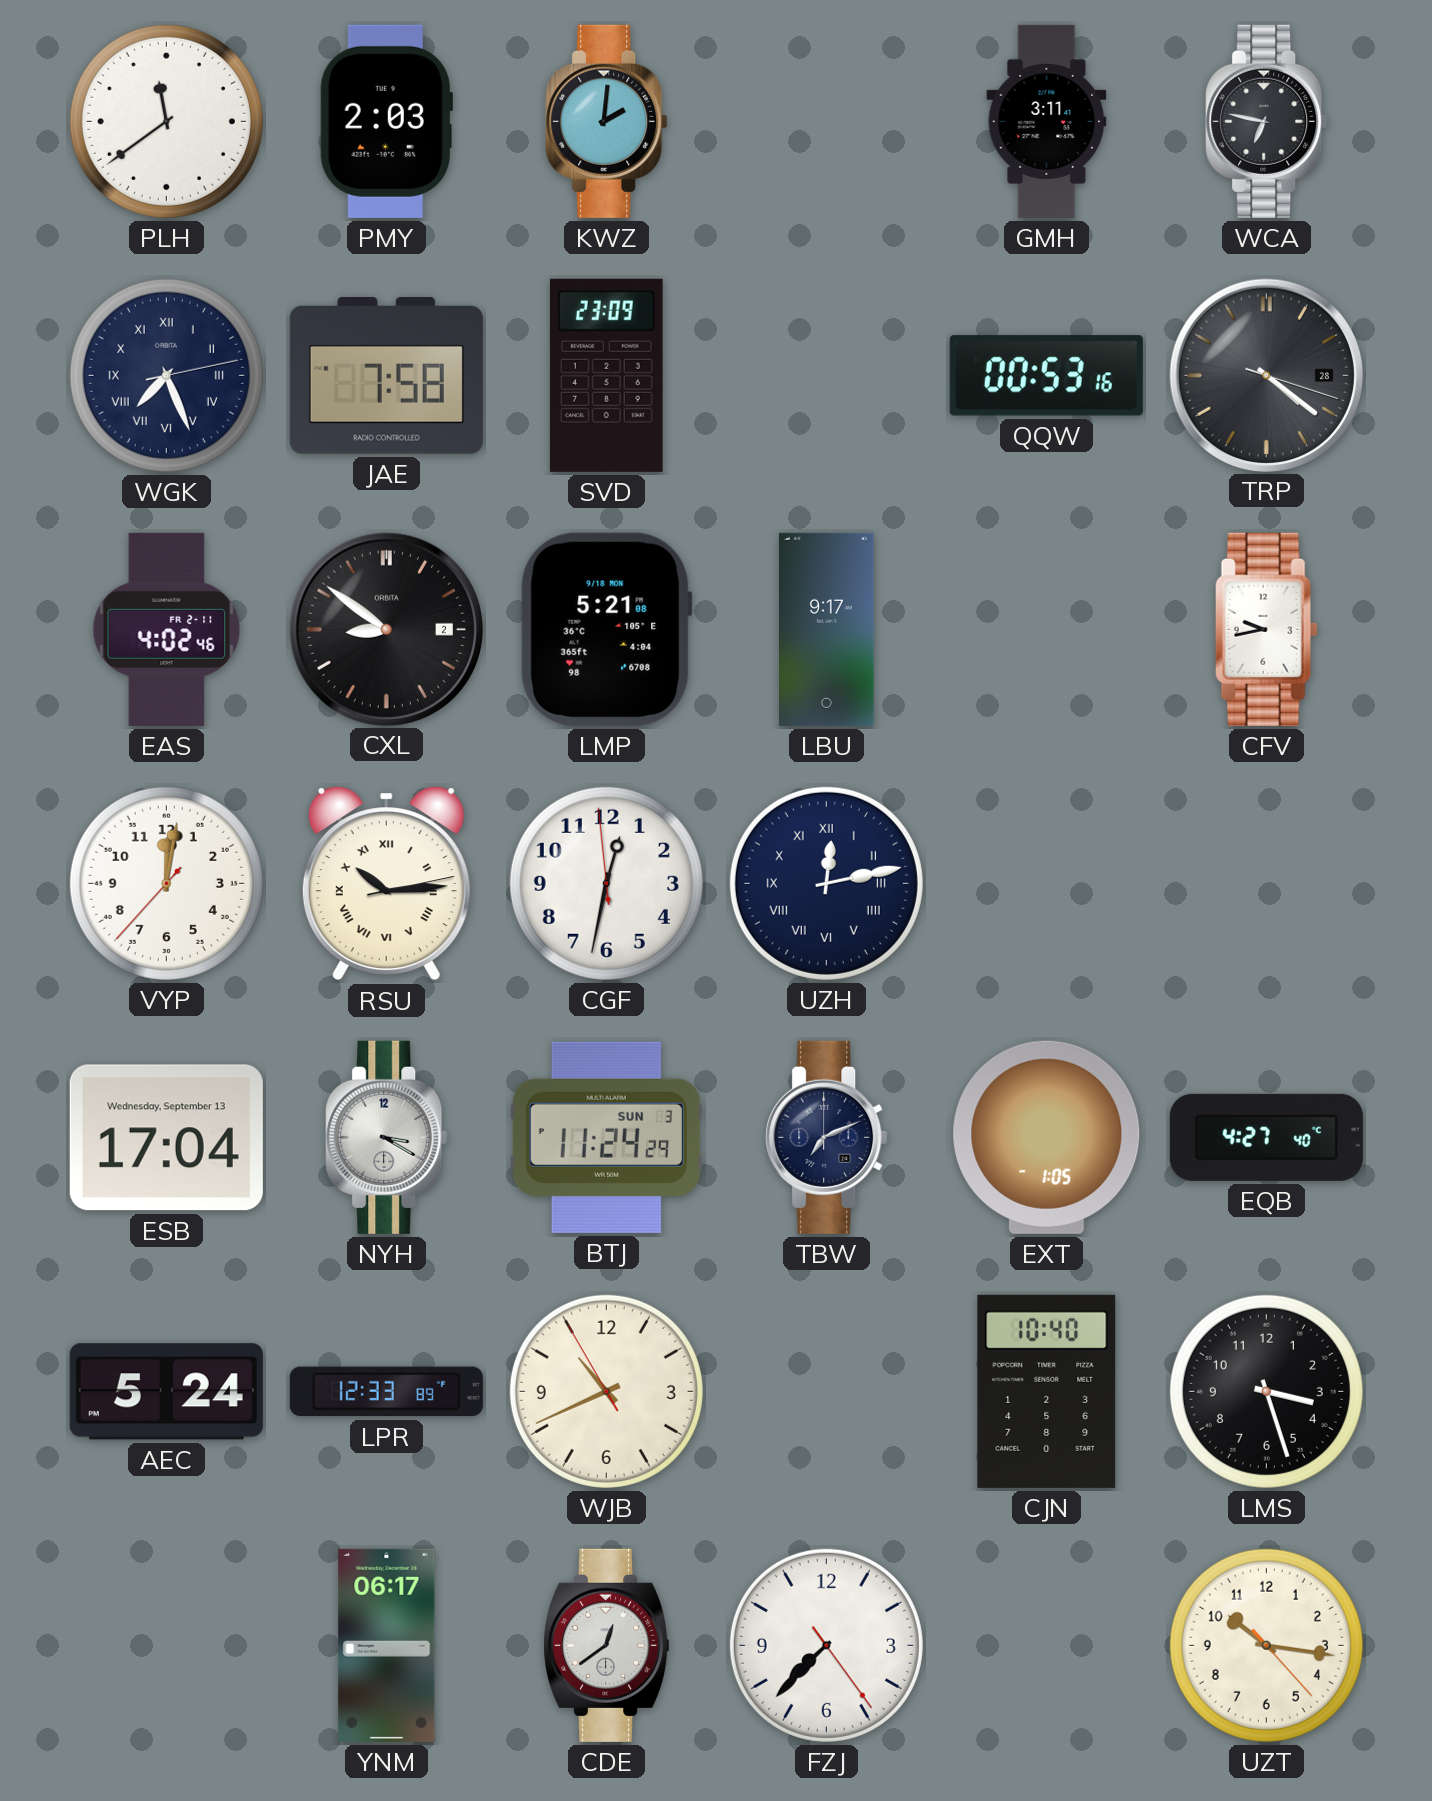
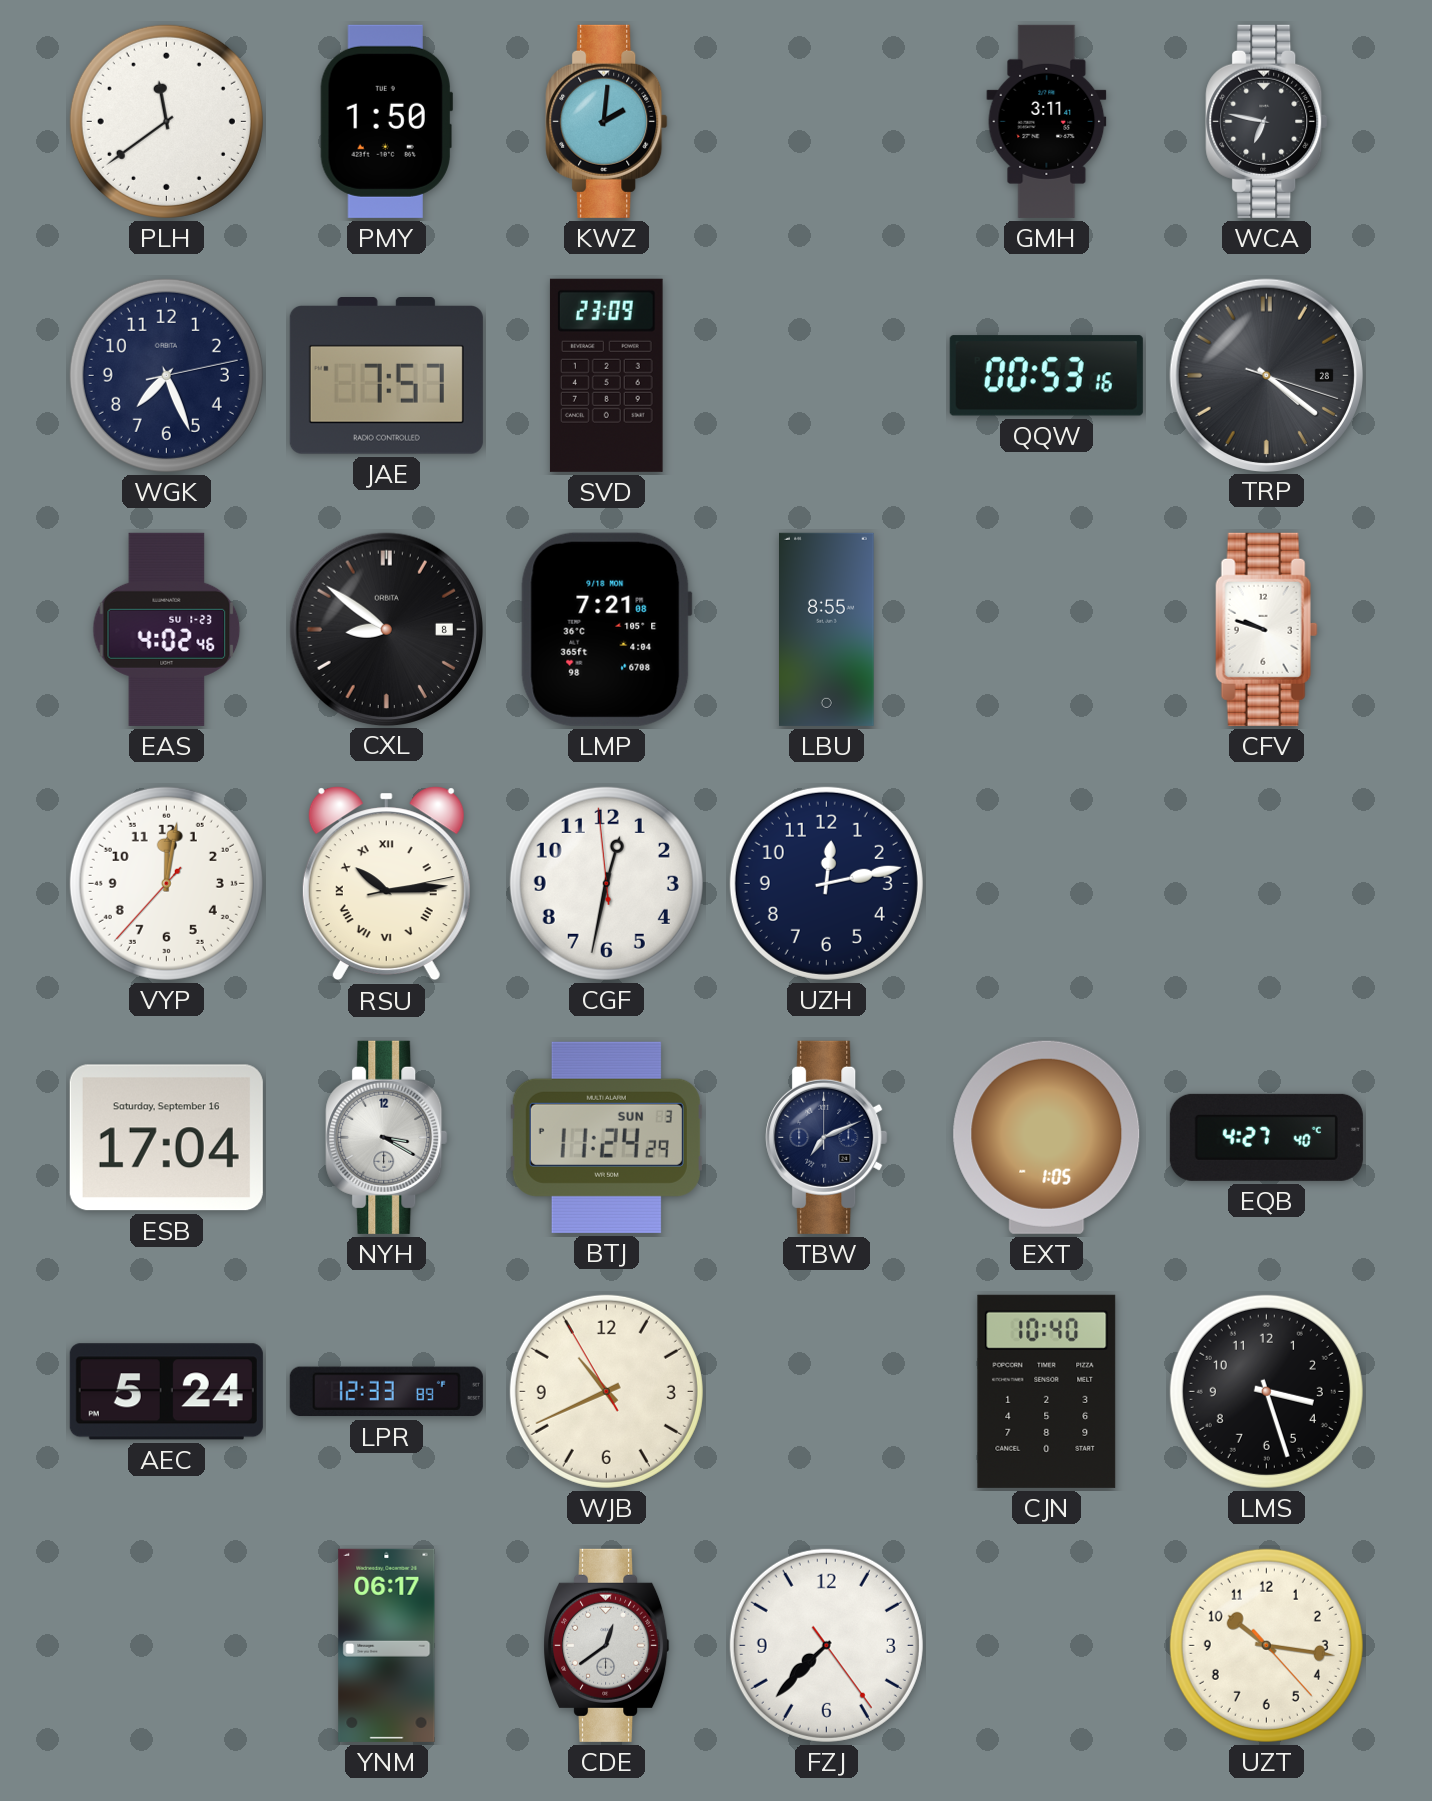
PMY: 2:03 -> 1:50 (386, 121)
WGK numerals: Roman -> Arabic (166, 375)
JAE: 7:58 -> 7:57 (386, 376)
EAS date: FR 2-11 -> SU 1-23 (167, 629)
CXL date: 2 -> 8 (386, 629)
LMP: 5:21 -> 7:21 (606, 629)
LBU: 9:17 -> 8:55 (827, 629)
CFV: 9:43 -> 9:48 (1267, 629)
UZH numerals: Roman -> Arabic (826, 883)
ESB date: Wednesday, September 13 -> Saturday, September 16 (166, 1138)
